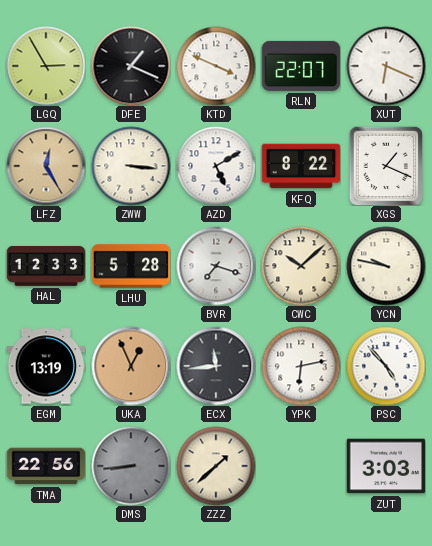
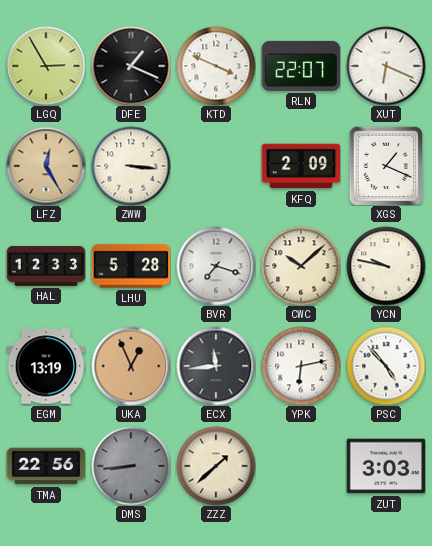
AZD: 5:10 -> none (216, 166)
KFQ: 8:22 -> 2:09 (301, 166)
